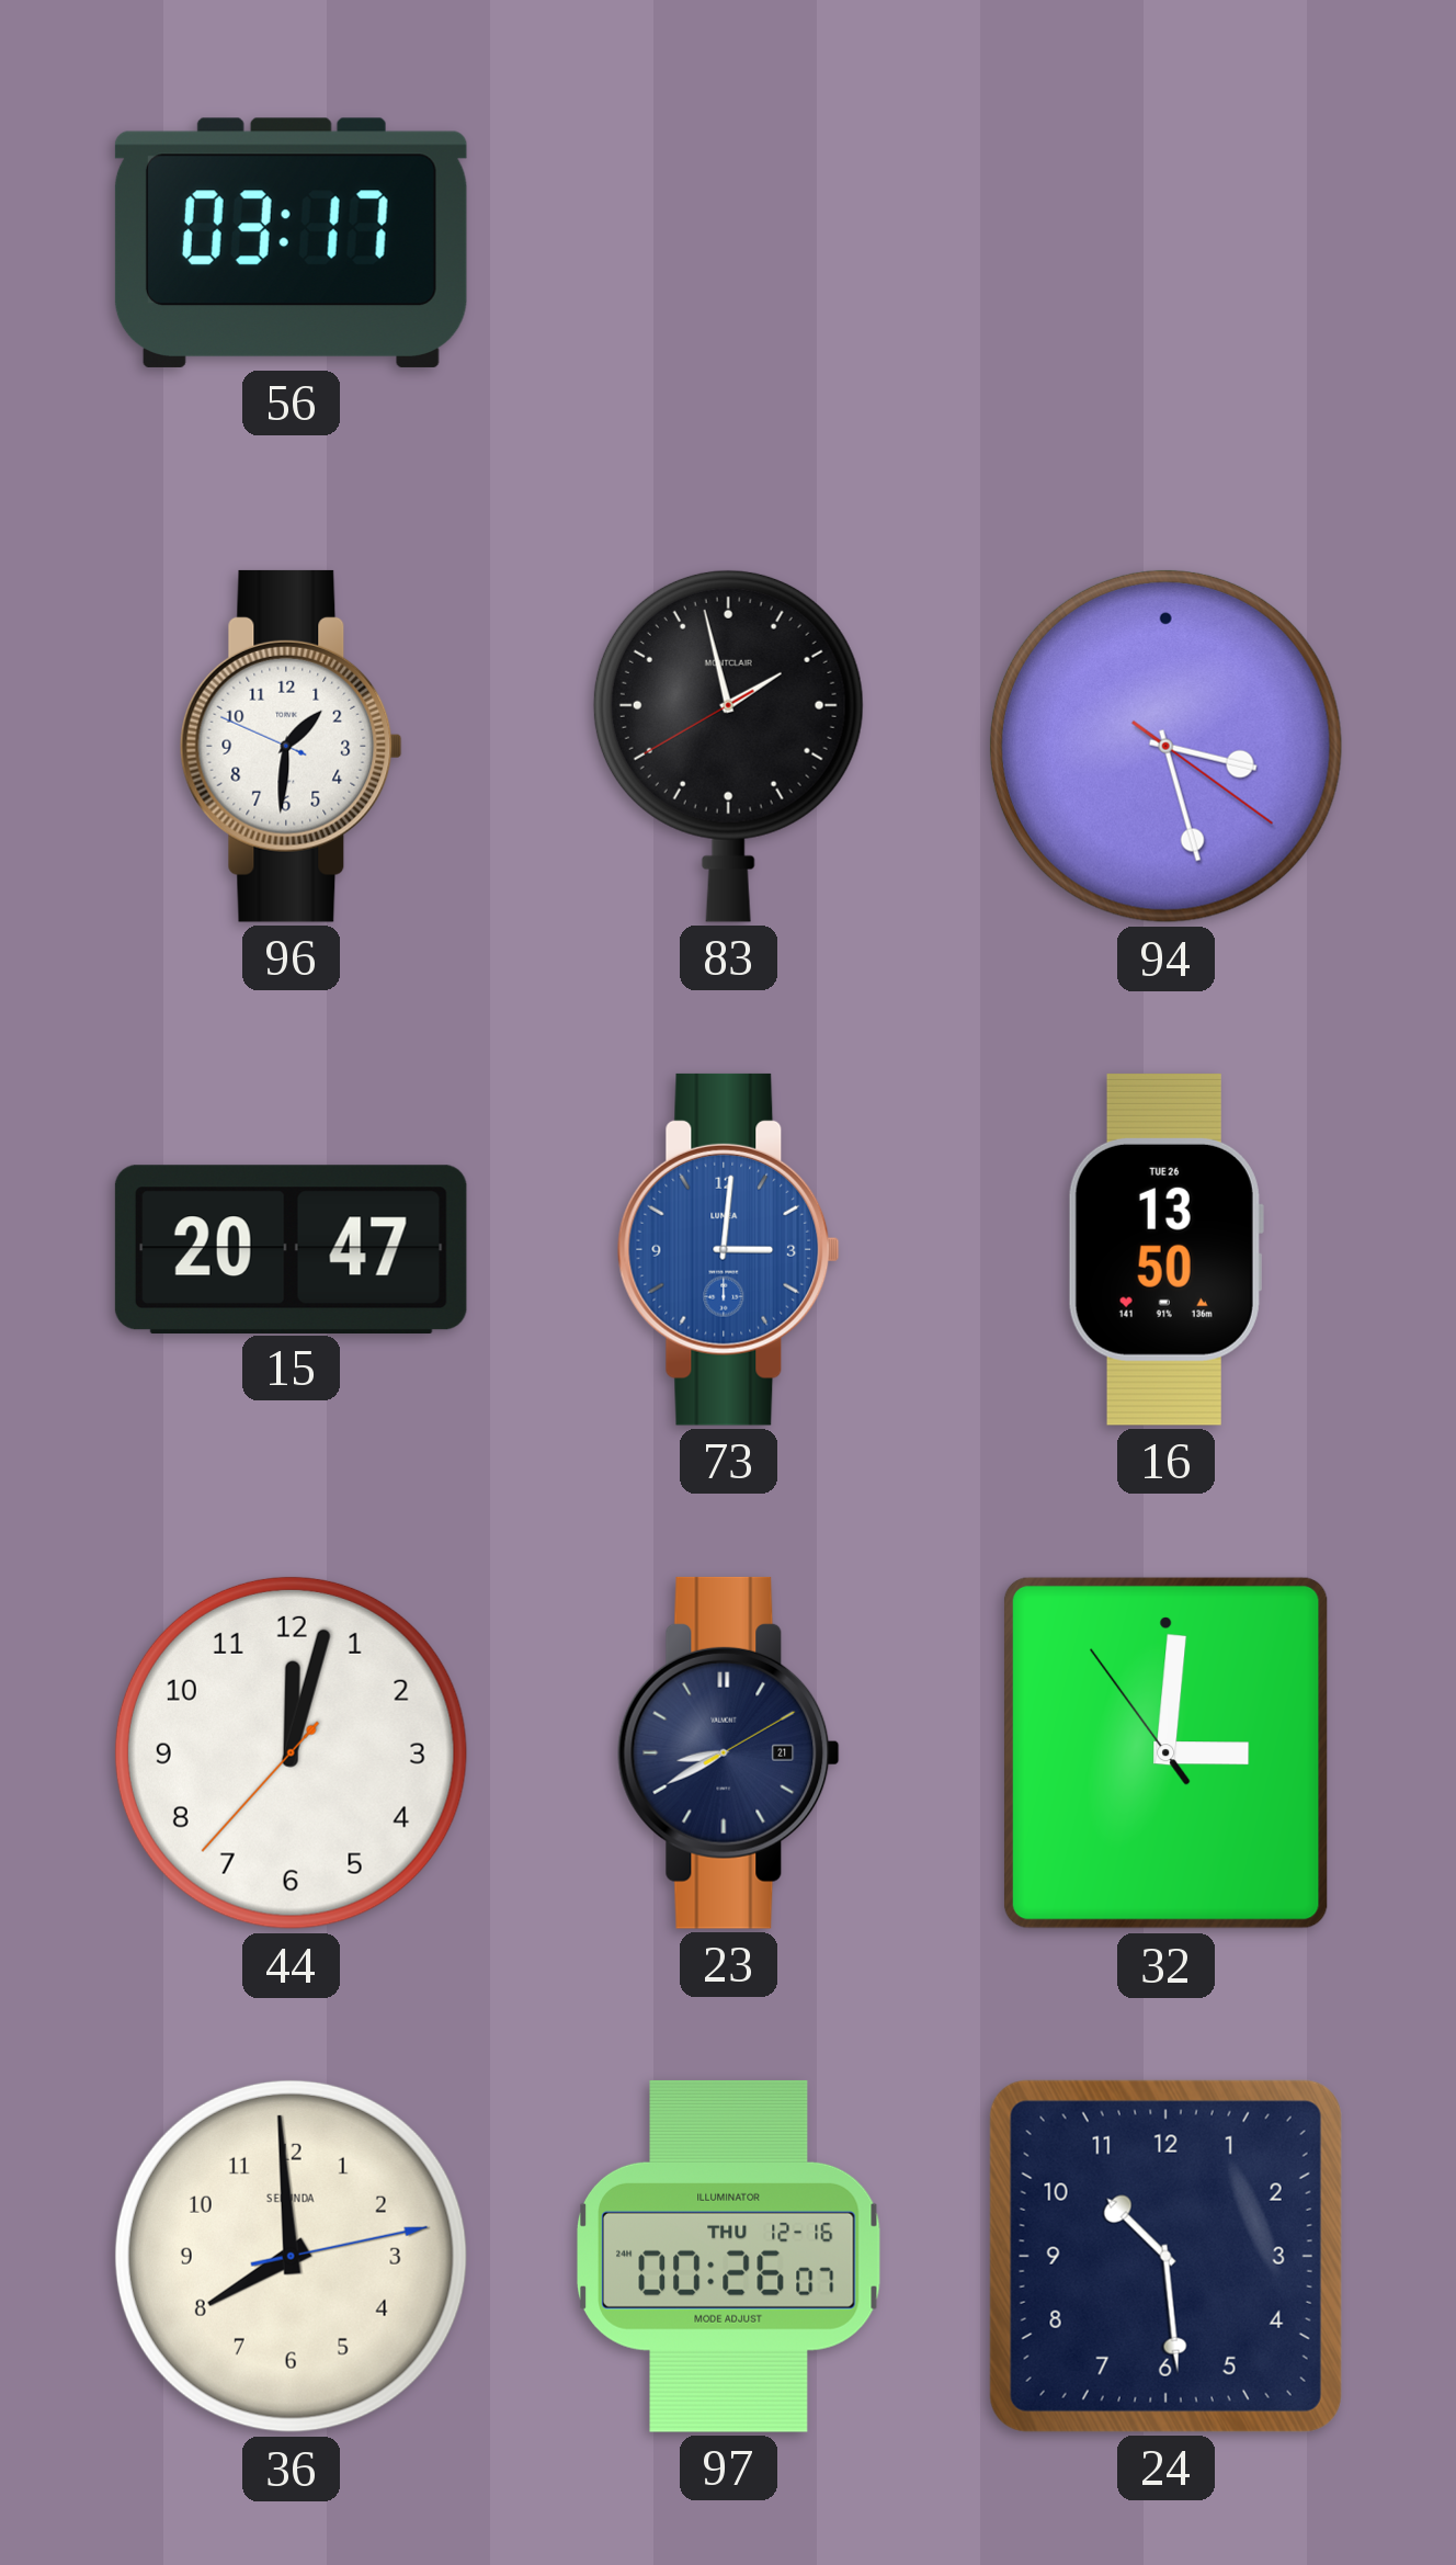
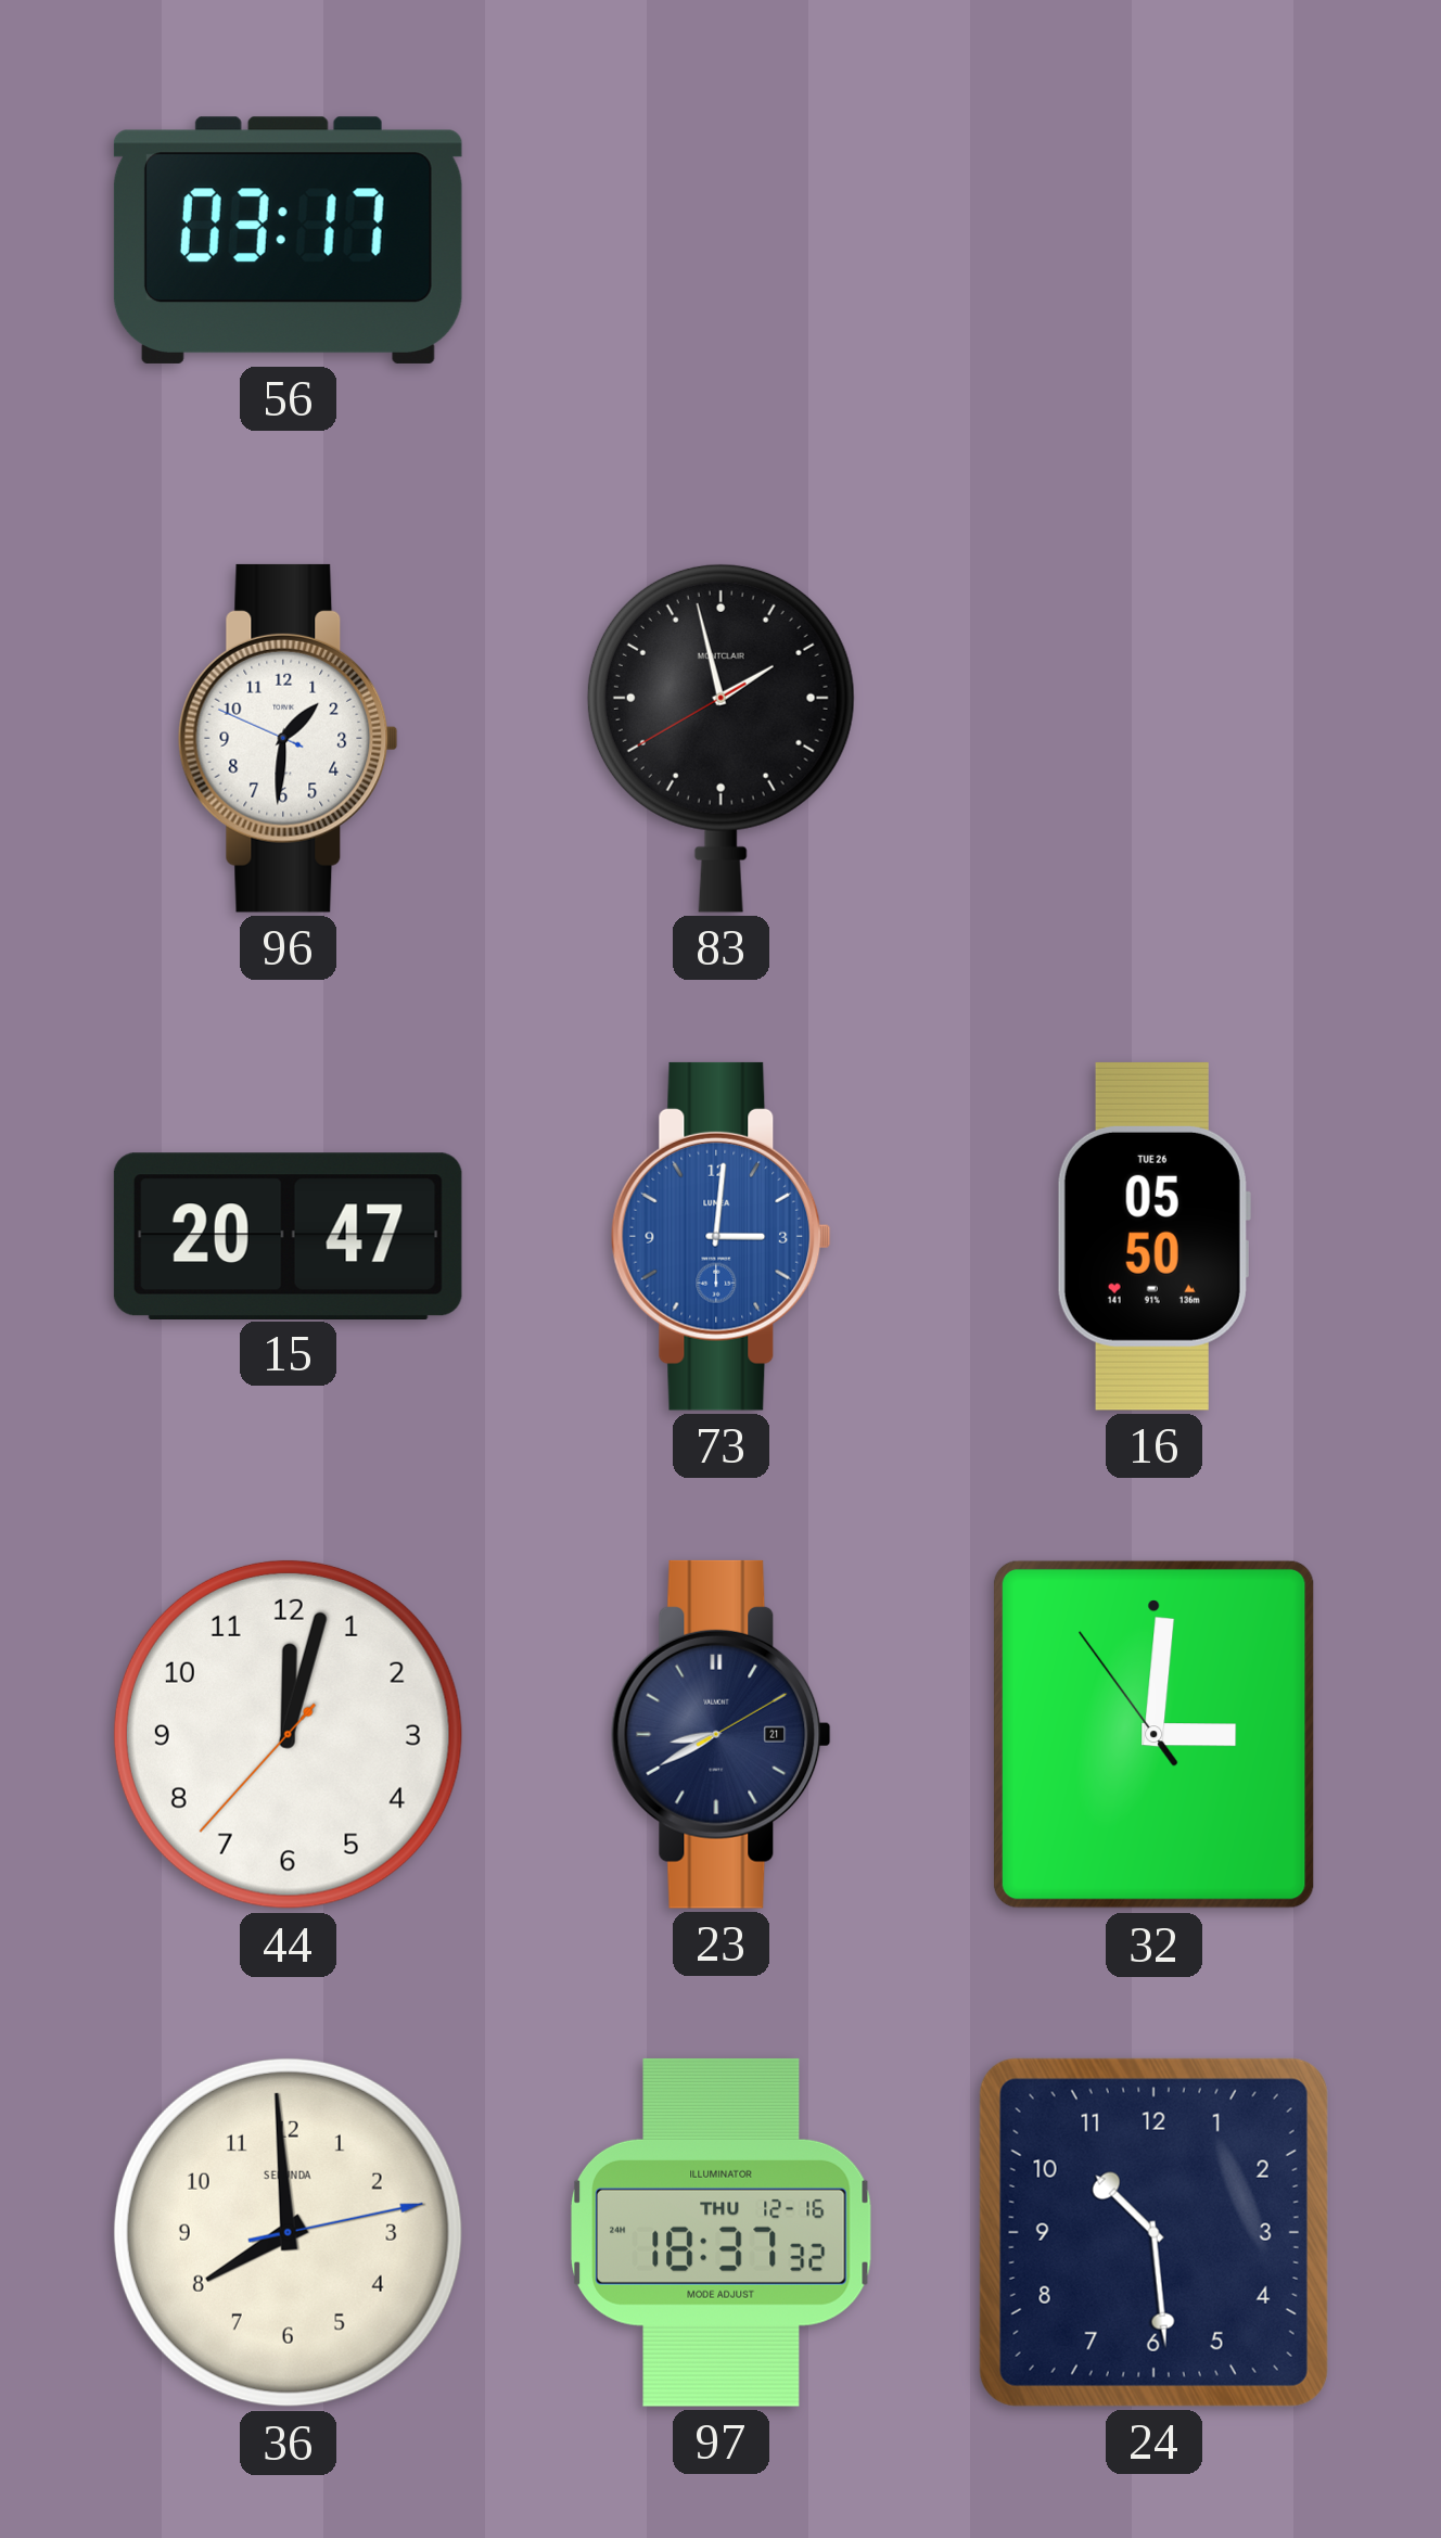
94: 3:27 -> none (1165, 746)
16: 13:50 -> 05:50 (1153, 1236)
97: 00:26 -> 18:37 (722, 2232)
